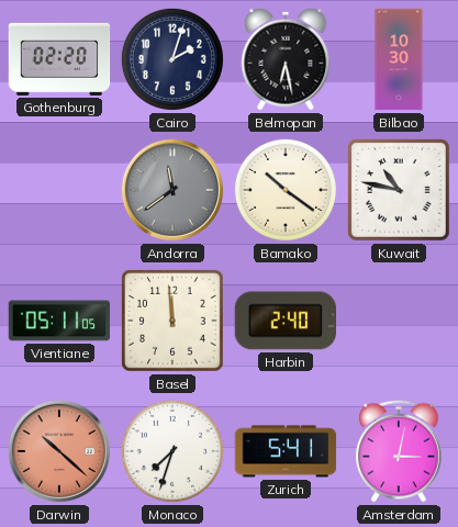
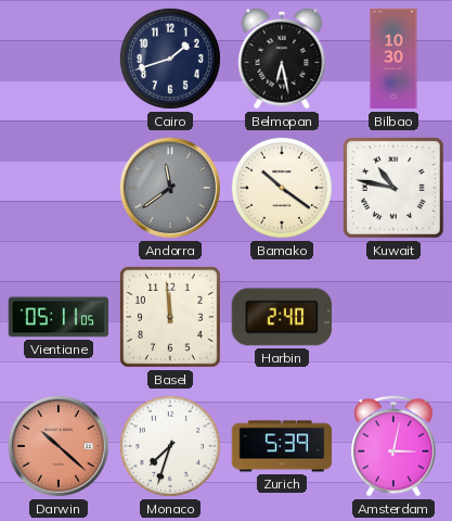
Gothenburg: 02:20 -> none (59, 59)
Cairo: 2:03 -> 1:42 (170, 59)
Zurich: 5:41 -> 5:39 (282, 446)
